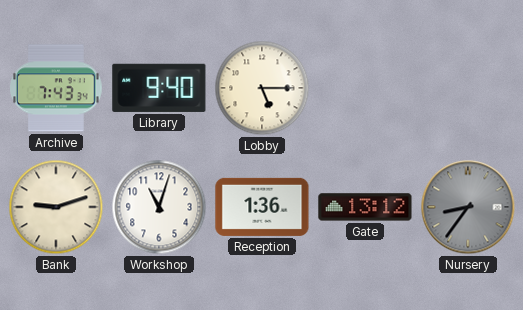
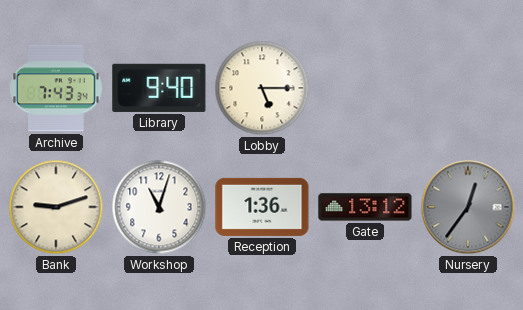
Nursery: 8:36 -> 12:36 (468, 207)
